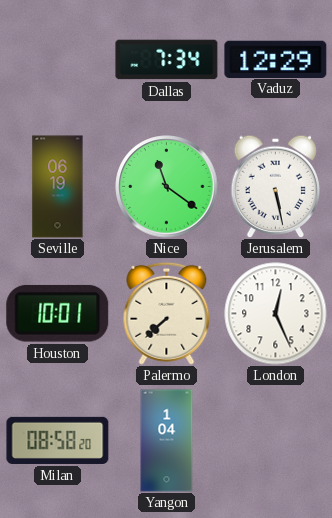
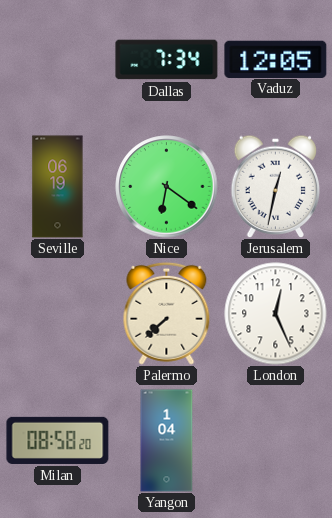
Vaduz: 12:29 -> 12:05 (276, 59)
Nice: 11:21 -> 6:21 (167, 187)
Jerusalem: 5:28 -> 12:32 (276, 186)
Houston: 10:01 -> none (58, 313)
